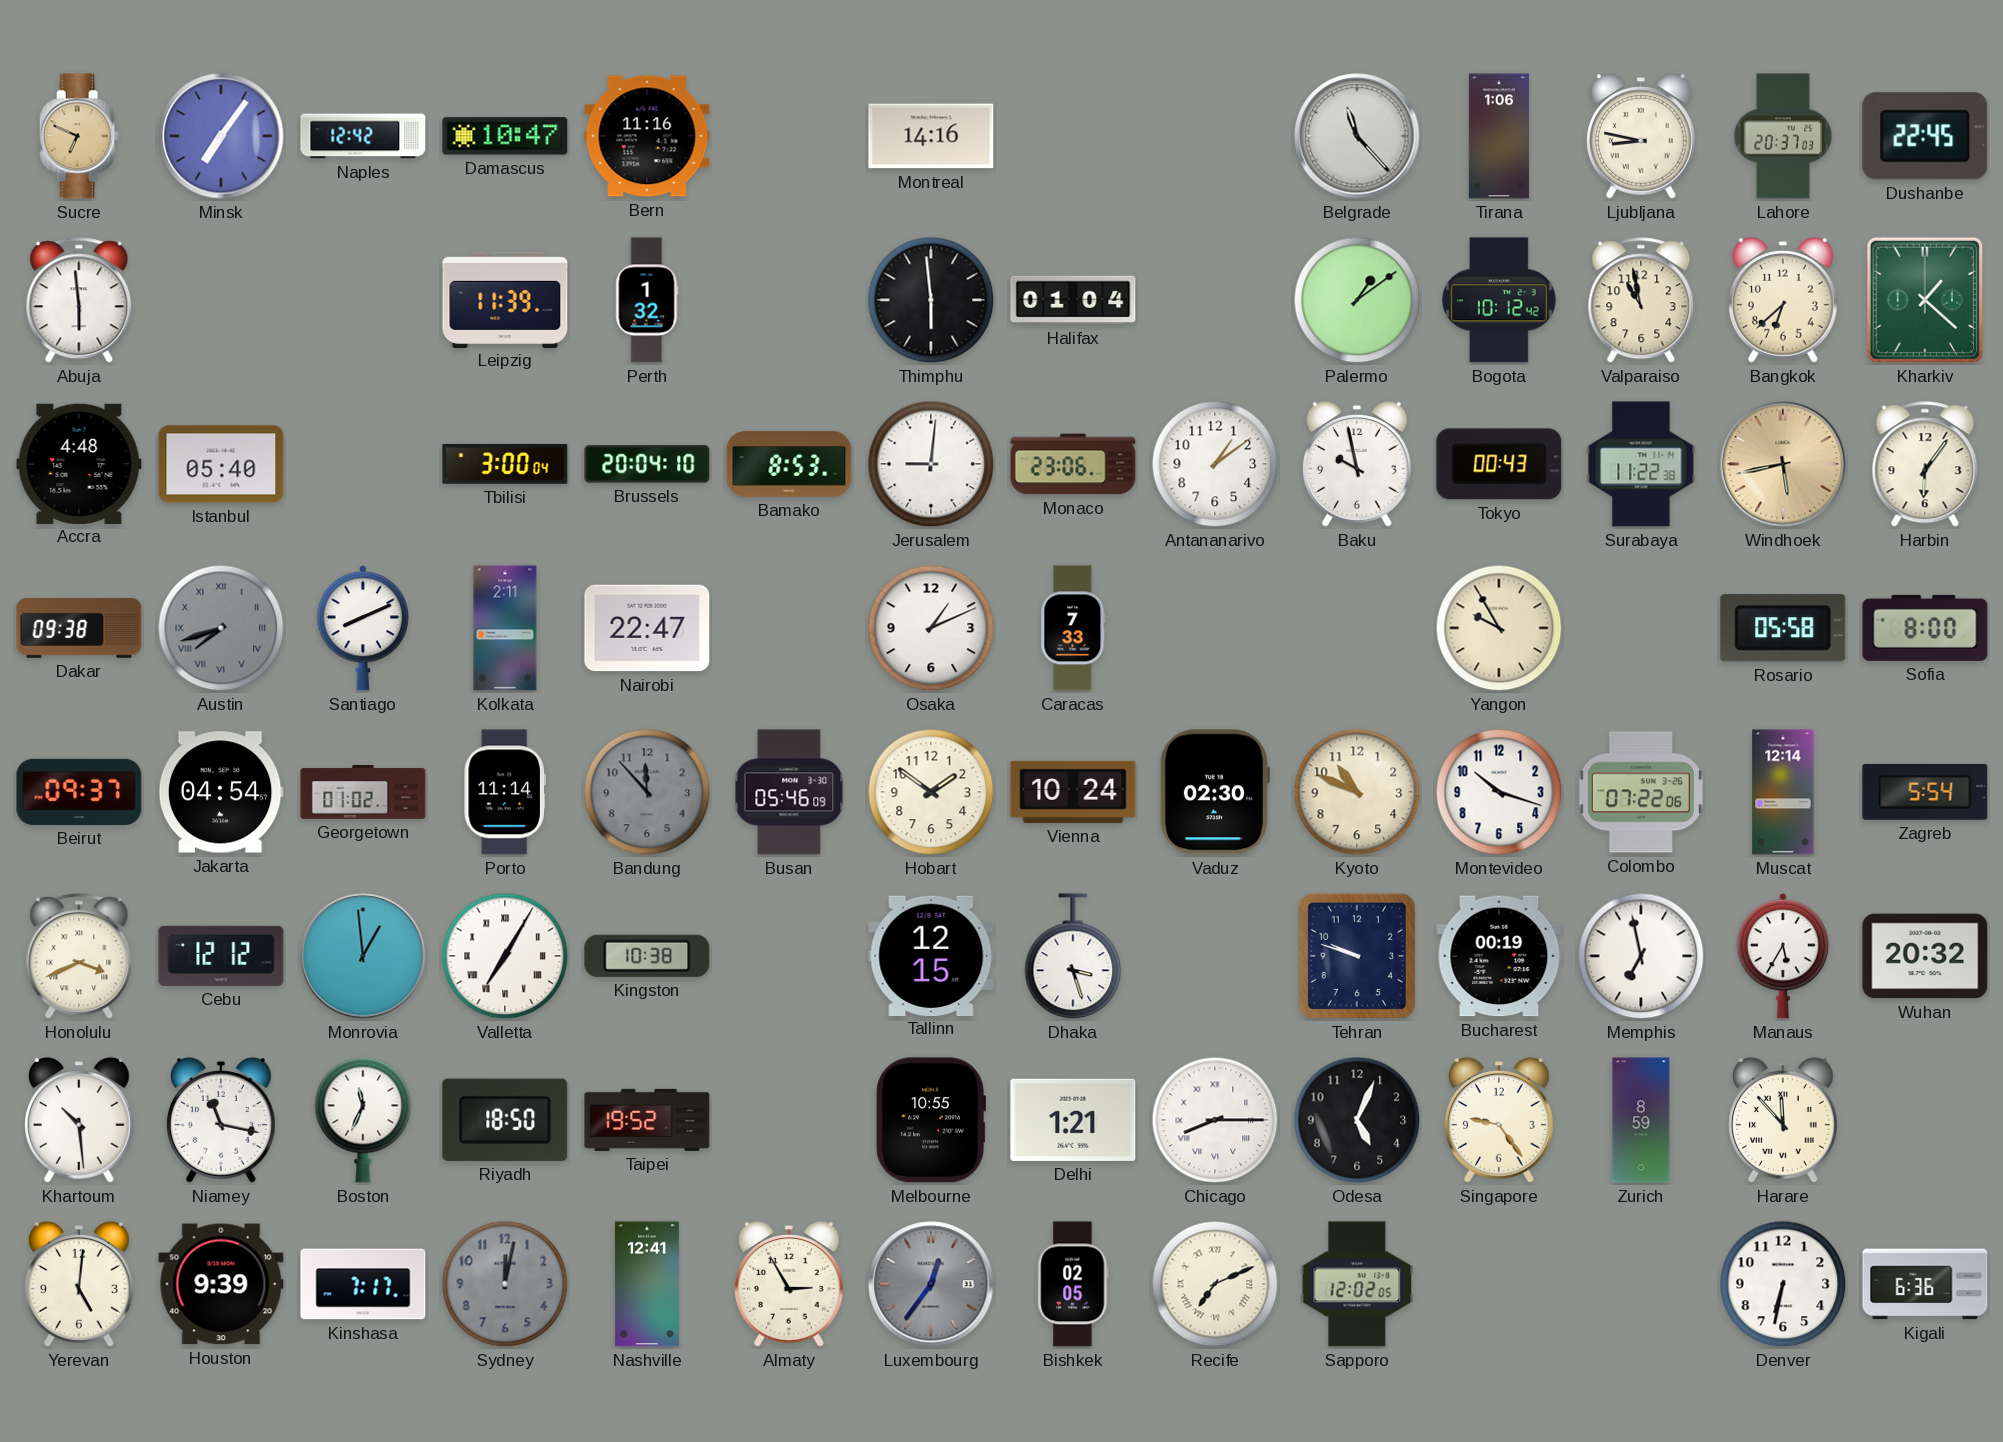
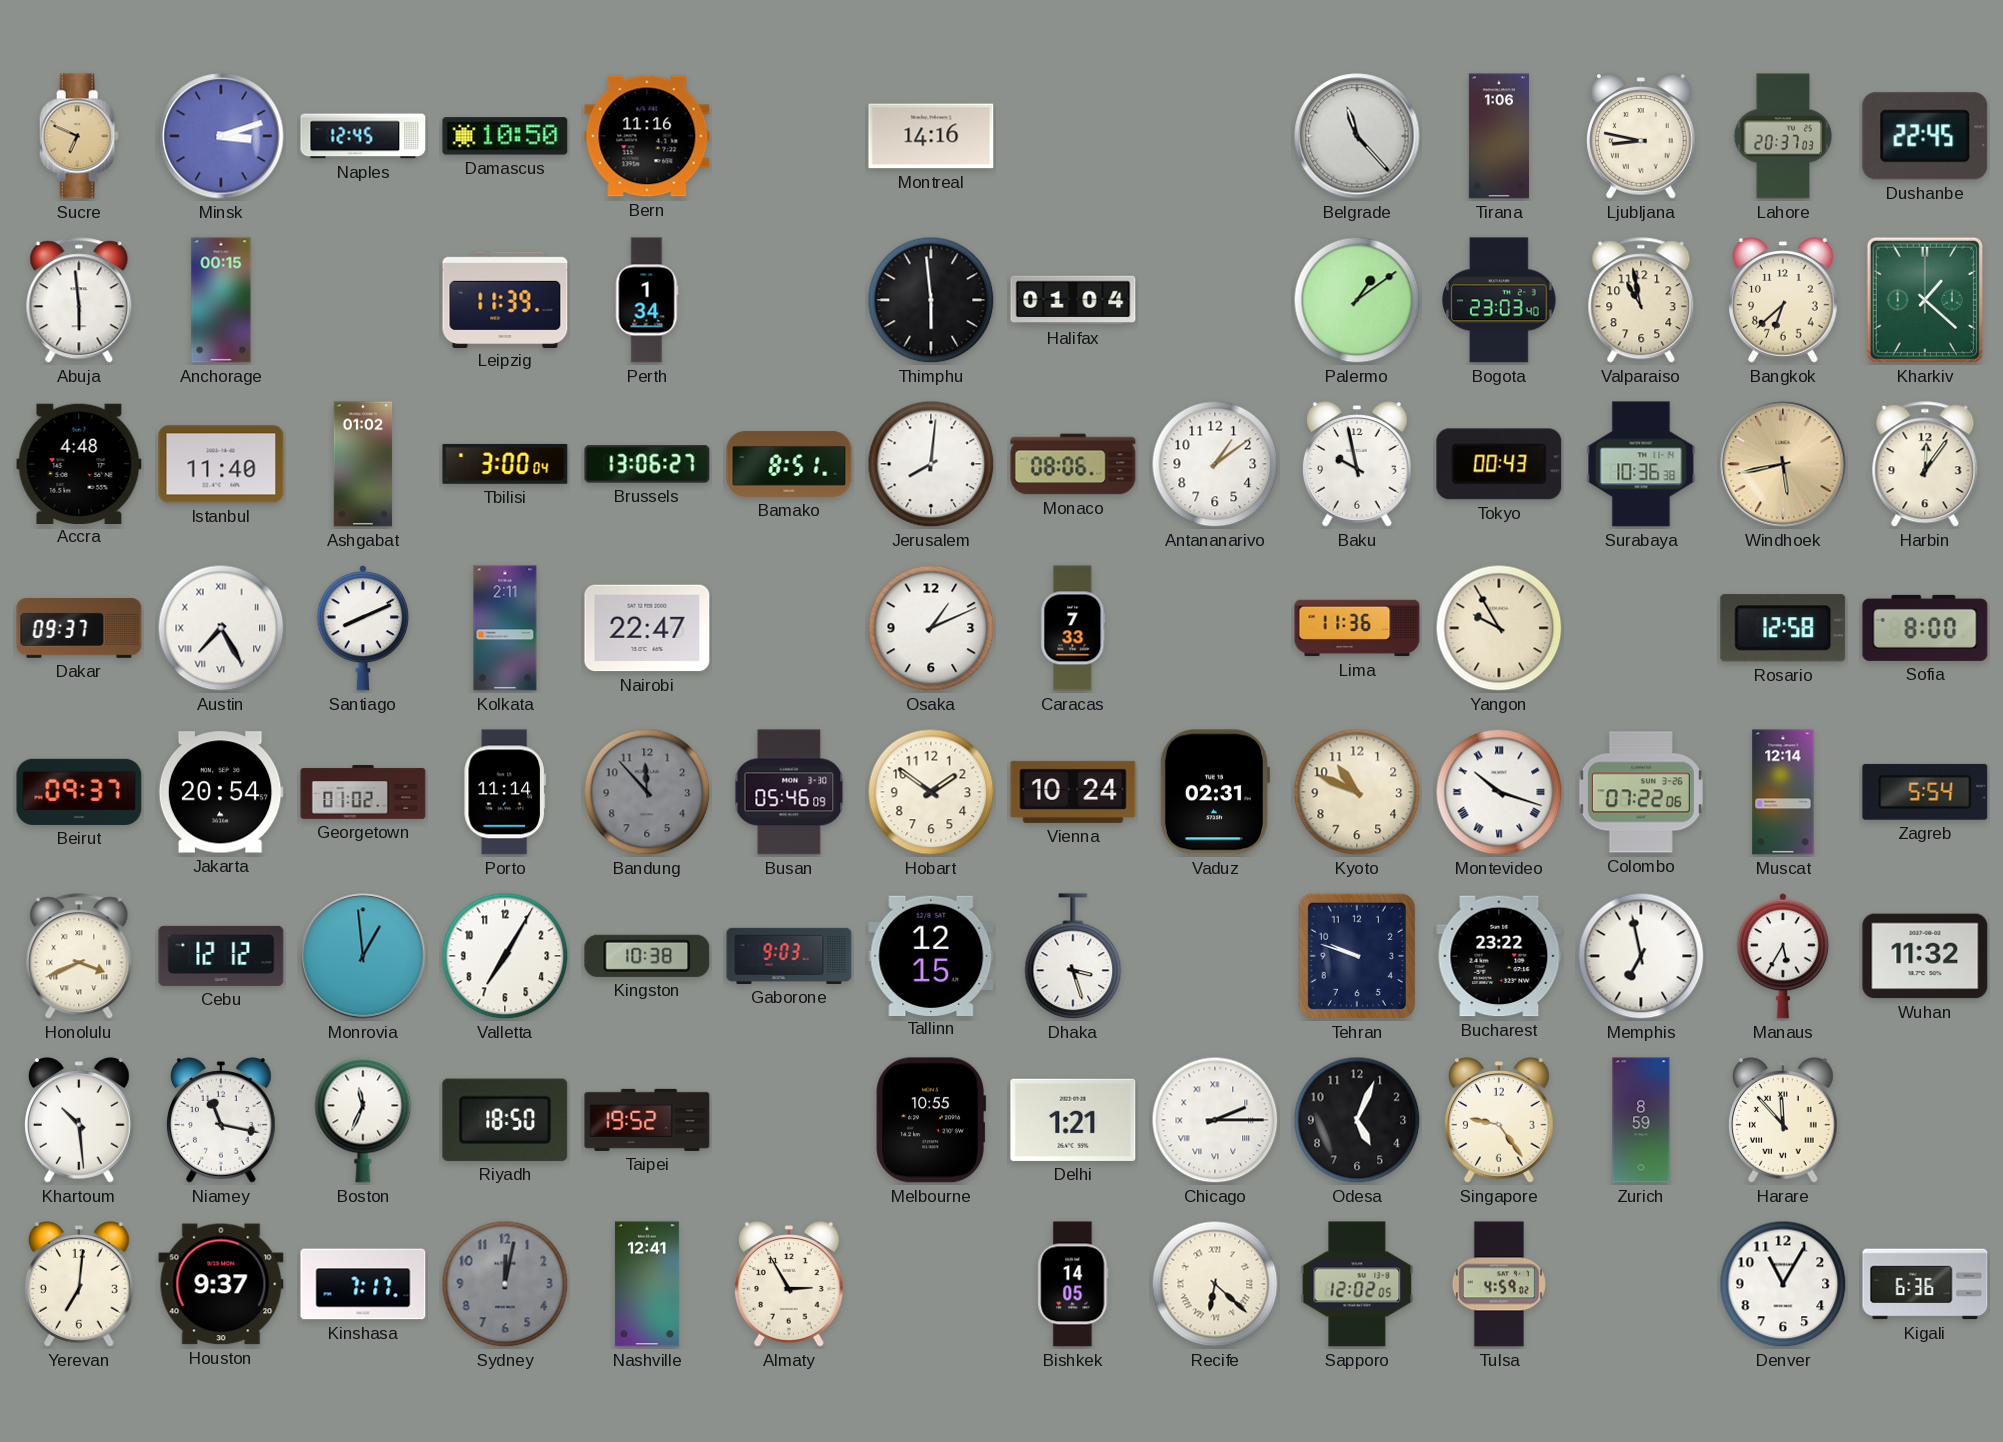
Minsk: 7:06 -> 3:12 (221, 136)
Naples: 12:42 -> 12:45 (363, 136)
Damascus: 10:47 -> 10:50 (505, 136)
Anchorage: none -> 00:15 (221, 300)
Perth: 1:32 -> 1:34 (647, 300)
Bogota: 10:12 -> 23:03 (1499, 300)
Istanbul: 05:40 -> 11:40 (221, 464)
Ashgabat: none -> 01:02 (363, 464)
Brussels: 20:04 -> 13:06 (647, 464)
Bamako: 8:53 -> 8:51 (789, 464)
Jerusalem: 9:01 -> 8:01 (931, 464)
Monaco: 23:06 -> 08:06 (1073, 464)
Surabaya: 11:22 -> 10:36 (1641, 464)
Harbin: 6:06 -> 12:06 (1925, 465)
Dakar: 09:38 -> 09:37 (79, 628)
Austin: 7:42 -> 7:25 (221, 628)
Austin dial: grey -> white (221, 628)
Lima: none -> 11:36 (1357, 628)
Rosario: 05:58 -> 12:58 (1783, 628)
Jakarta: 04:54 -> 20:54 (221, 792)
Vaduz: 02:30 -> 02:31 (1215, 792)
Montevideo numerals: Arabic -> Roman (1499, 792)
Valletta numerals: Roman -> Arabic (505, 956)
Gaborone: none -> 9:03 (789, 956)
Bucharest: 00:19 -> 23:22 (1499, 956)
Wuhan: 20:32 -> 11:32 (1925, 956)
Chicago: 8:15 -> 2:15 (1215, 1120)
Yerevan: 5:01 -> 7:01 (80, 1284)
Houston: 9:39 -> 9:37 (221, 1284)
Luxembourg: 12:36 -> none (931, 1284)
Bishkek: 02:05 -> 14:05 (1073, 1284)
Recife: 7:11 -> 6:22 (1215, 1284)
Tulsa: none -> 4:59 (1499, 1284)
Denver: 6:32 -> 11:05 (1783, 1284)
